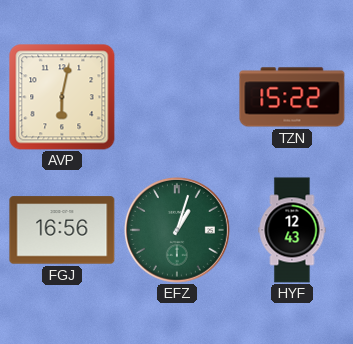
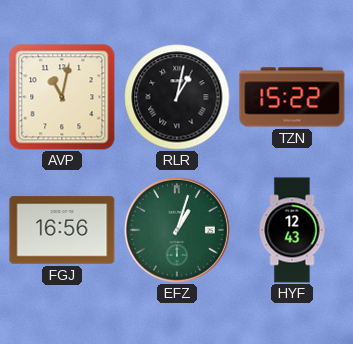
AVP: 6:02 -> 11:02 (62, 97)
RLR: none -> 1:02 (177, 97)
